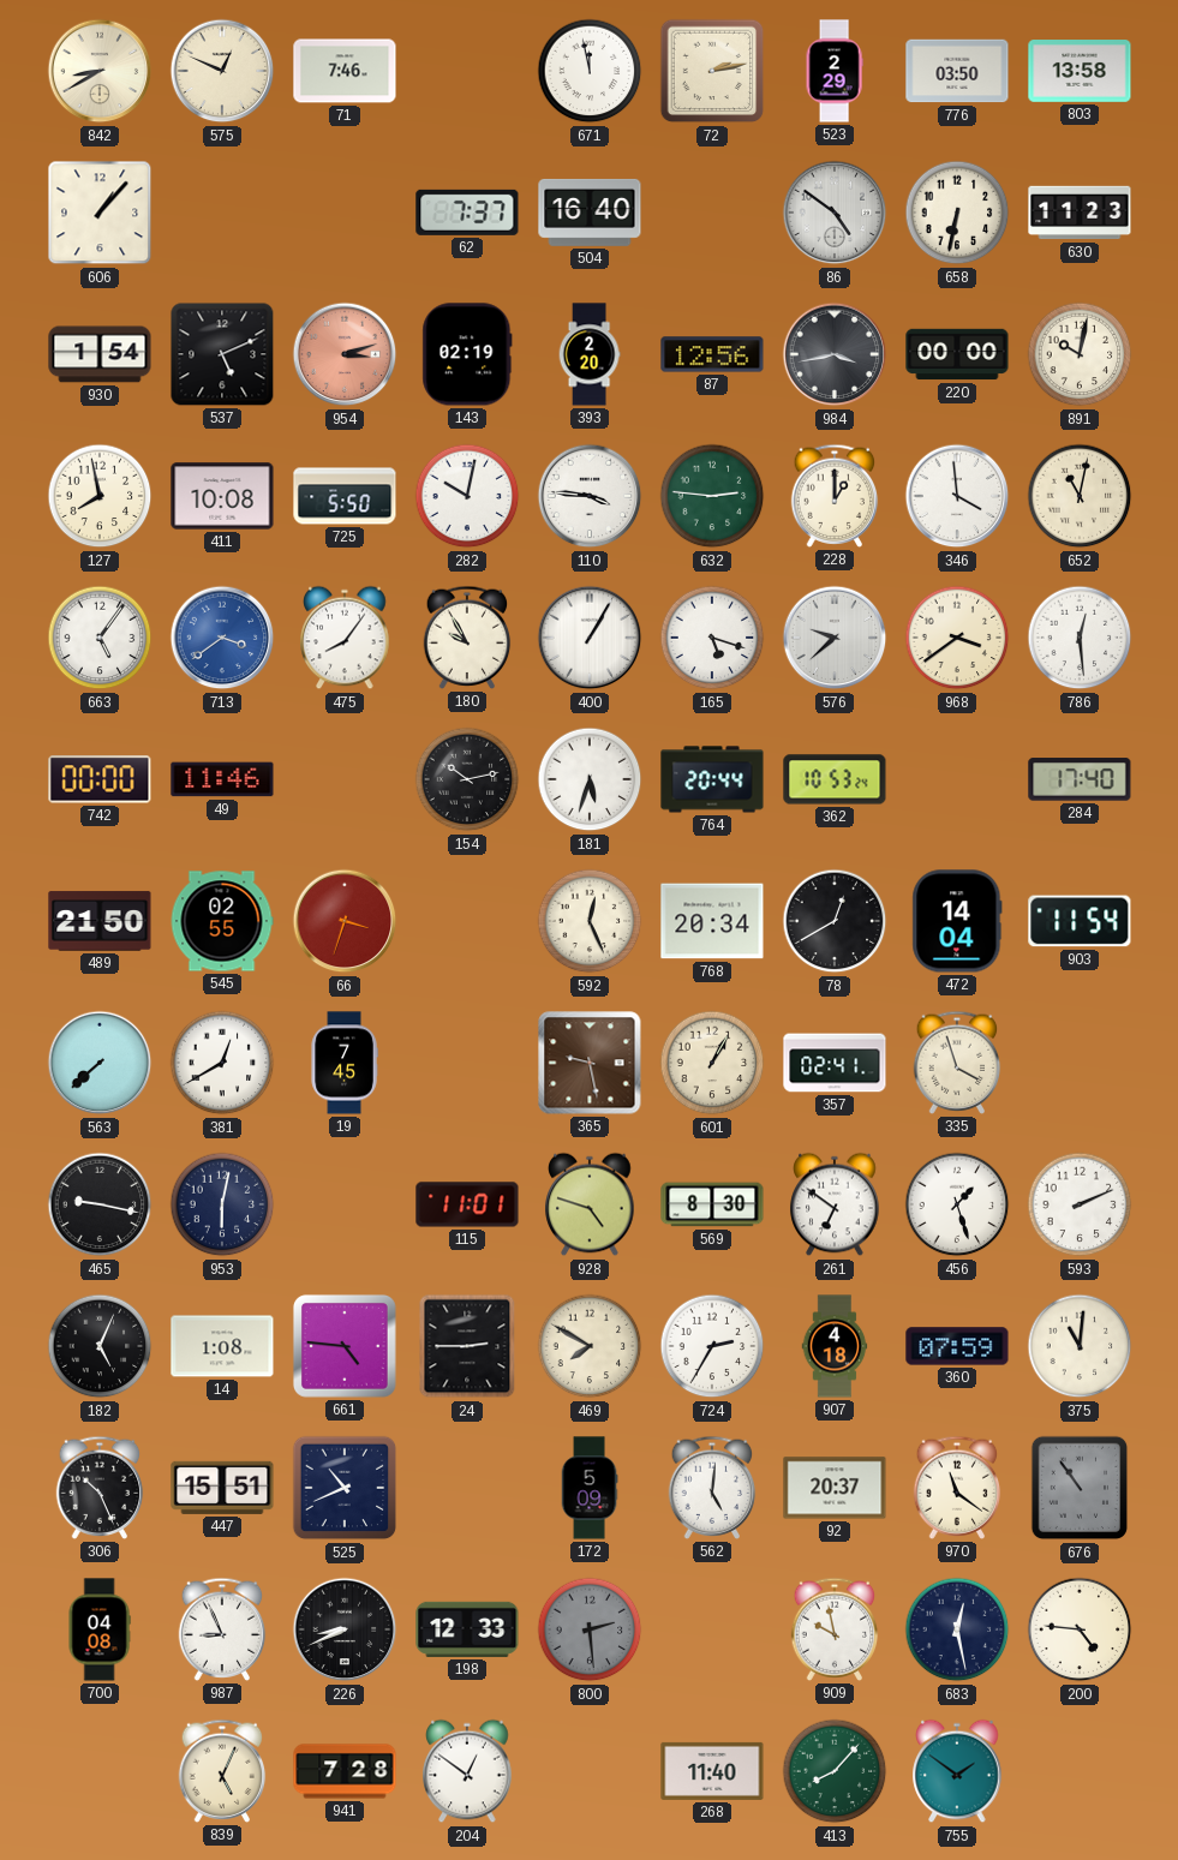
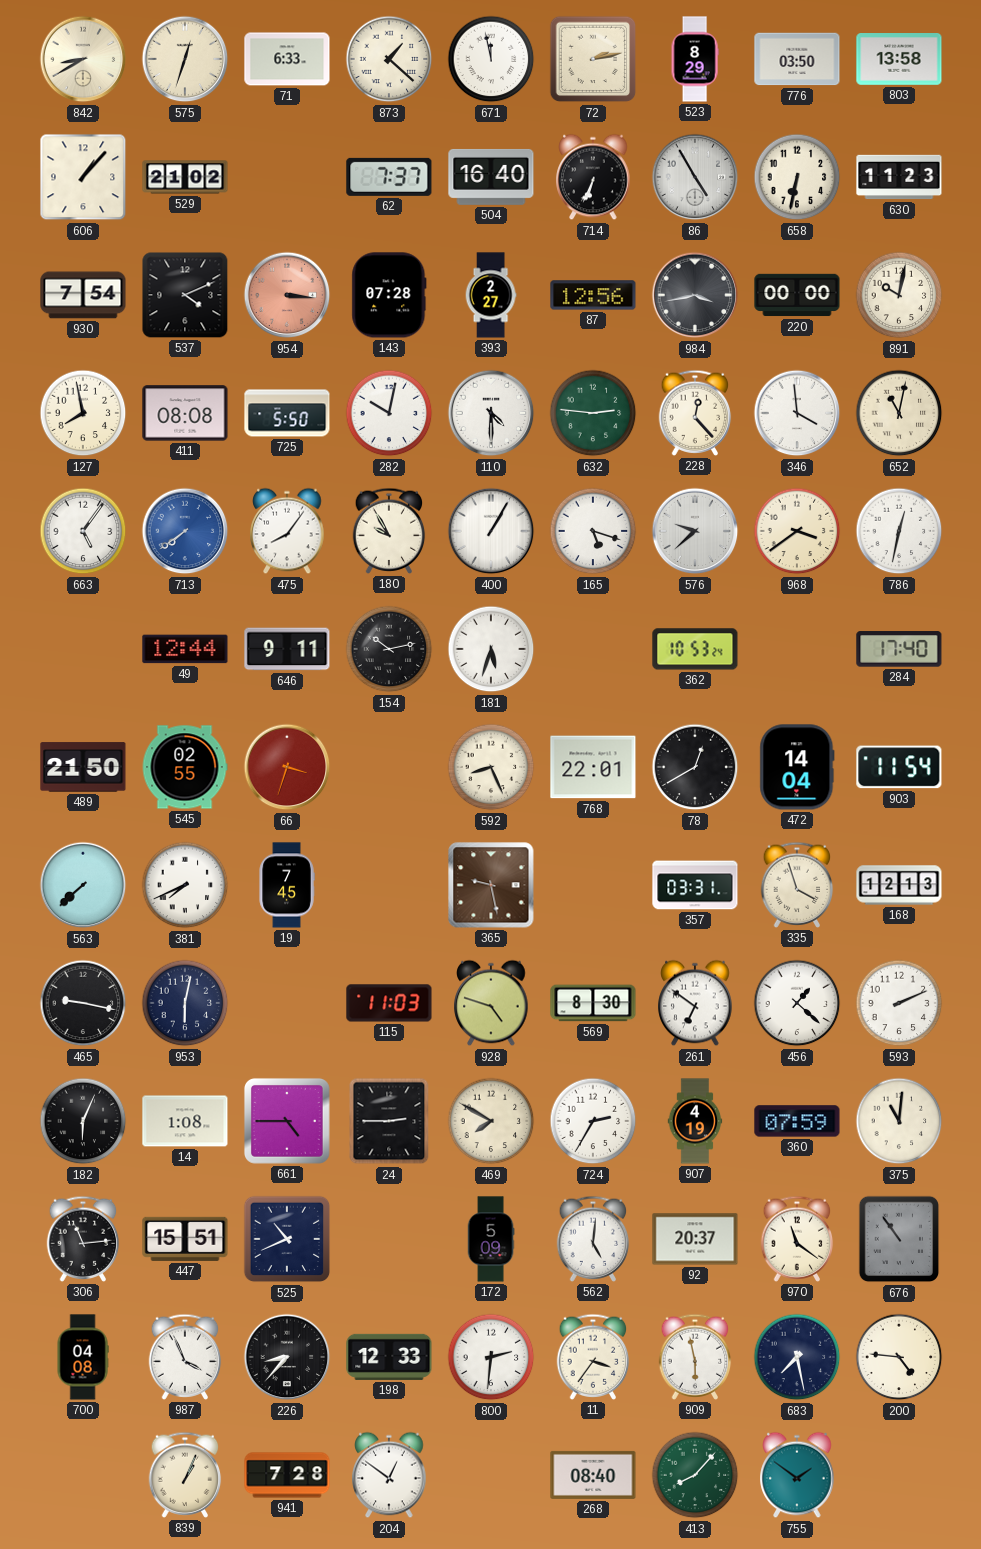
575: 12:49 -> 12:33 (185, 59)
71: 7:46 -> 6:33 (287, 59)
873: none -> 1:22 (389, 59)
523: 2:29 -> 8:29 (695, 59)
529: none -> 21:02 (185, 177)
714: none -> 6:34 (593, 177)
86: 4:51 -> 4:55 (695, 177)
930: 1:54 -> 7:54 (83, 295)
537: 5:11 -> 4:11 (185, 295)
954: 3:12 -> 3:16 (287, 295)
143: 02:19 -> 07:28 (389, 295)
393: 2:20 -> 2:27 (491, 295)
411: 10:08 -> 08:08 (185, 413)
110: 3:46 -> 4:30 (491, 413)
228: 1:00 -> 12:23 (695, 413)
713: 3:39 -> 7:39 (185, 531)
786: 12:29 -> 12:32 (899, 531)
742: 00:00 -> none (100, 779)
49: 11:46 -> 12:44 (185, 649)
646: none -> 9:11 (287, 649)
764: 20:44 -> none (712, 779)
592: 12:26 -> 8:26 (491, 767)
768: 20:34 -> 22:01 (593, 767)
381: 12:40 -> 7:41 (185, 885)
601: 1:05 -> none (712, 1063)
357: 02:41 -> 03:31 (695, 885)
168: none -> 12:13 (899, 885)
115: 11:01 -> 11:03 (389, 1003)
456: 1:27 -> 1:22 (797, 1003)
182: 5:04 -> 6:04 (83, 1121)
661: 4:46 -> 4:45 (287, 1121)
907: 4:18 -> 4:19 (695, 1121)
306: 10:26 -> 11:14 (83, 1239)
987: 8:56 -> 3:56 (185, 1357)
226: 8:41 -> 8:37 (287, 1357)
800: 2:29 -> 2:31 (491, 1357)
800 dial: grey -> white (491, 1357)
11: none -> 3:36 (593, 1357)
909: 9:58 -> 5:58 (695, 1357)
683: 12:28 -> 7:28 (797, 1357)
839: 5:04 -> 1:04 (185, 1475)
268: 11:40 -> 08:40 (593, 1475)
